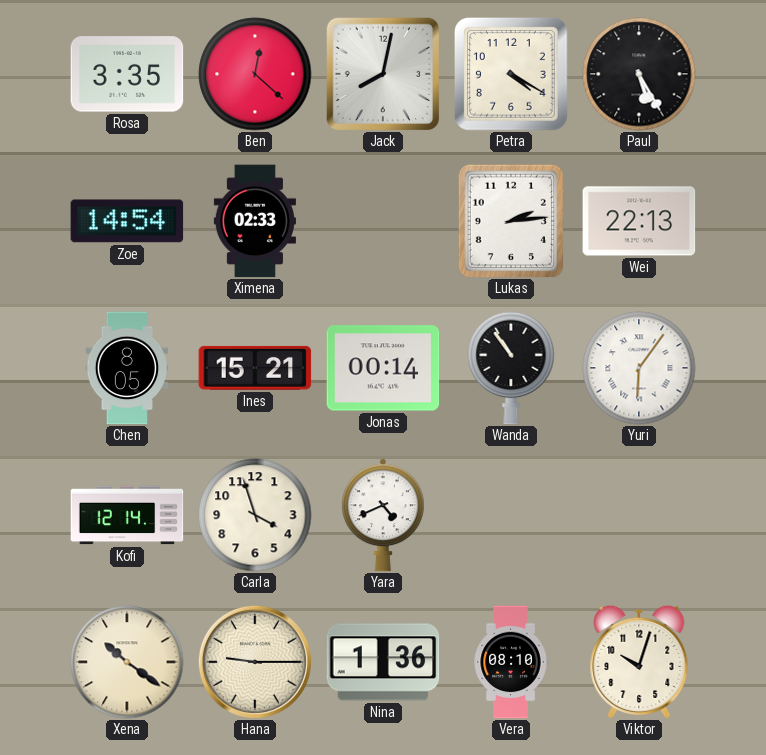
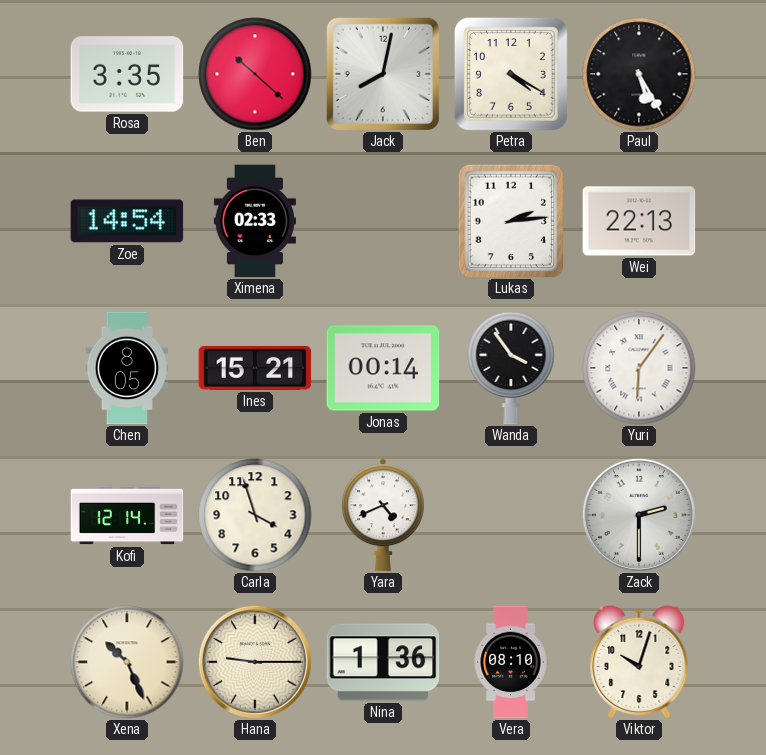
Ben: 12:22 -> 10:22 (255, 74)
Wanda: 10:54 -> 3:54 (511, 368)
Zack: none -> 2:30 (639, 515)
Xena: 10:21 -> 10:26 (127, 662)
